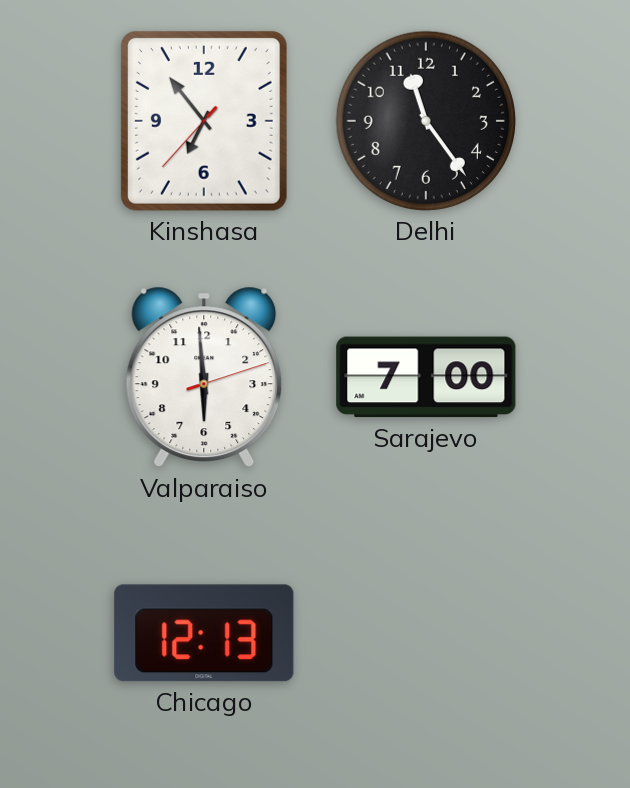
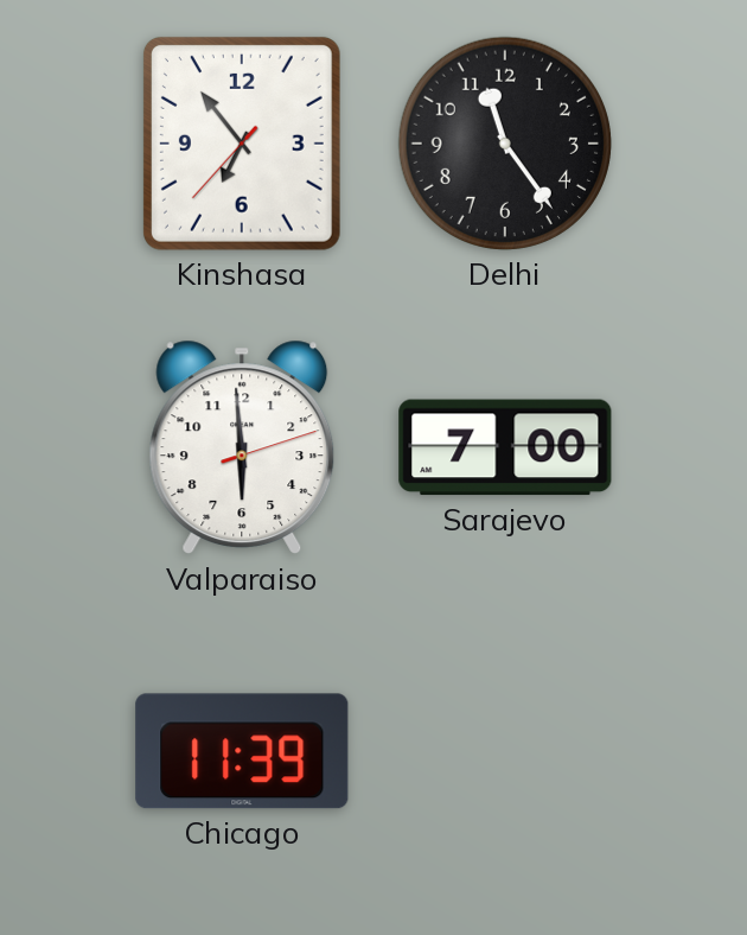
Chicago: 12:13 -> 11:39 (242, 751)
